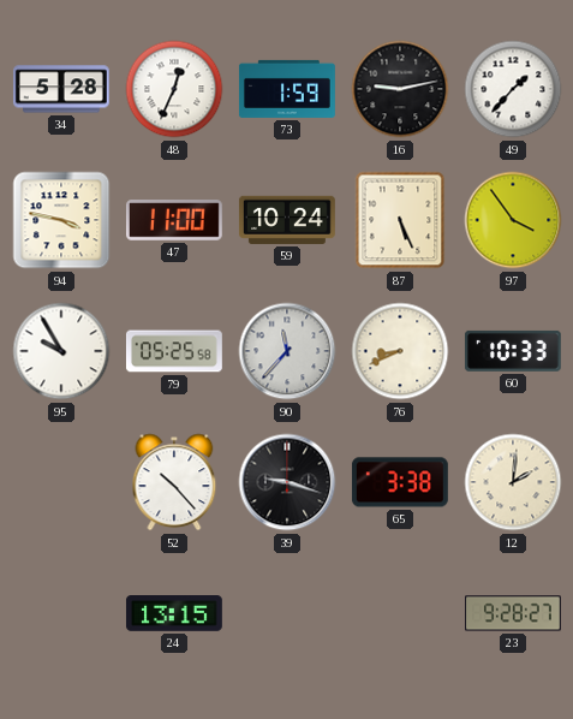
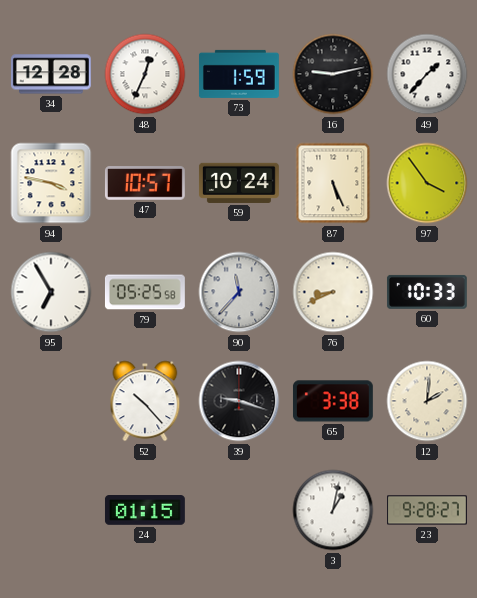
34: 5:28 -> 12:28 (51, 74)
47: 11:00 -> 10:57 (145, 183)
95: 9:55 -> 6:55 (51, 292)
24: 13:15 -> 01:15 (145, 511)
3: none -> 1:02 (333, 510)
